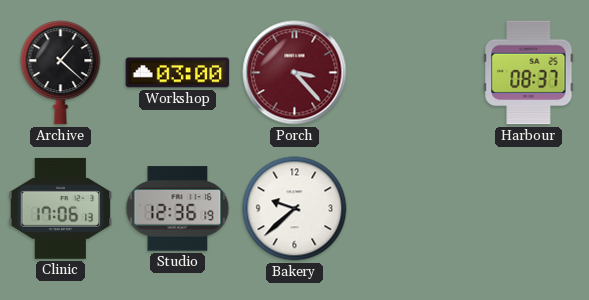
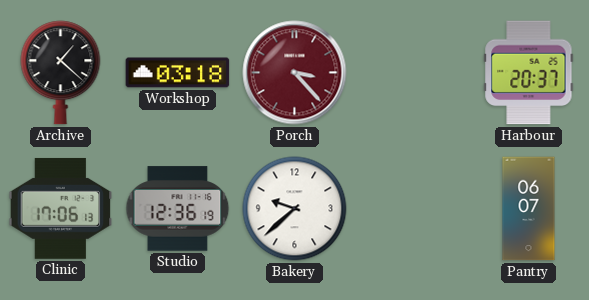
Workshop: 03:00 -> 03:18 (178, 73)
Harbour: 08:37 -> 20:37 (529, 73)
Pantry: none -> 06:07 (529, 209)
